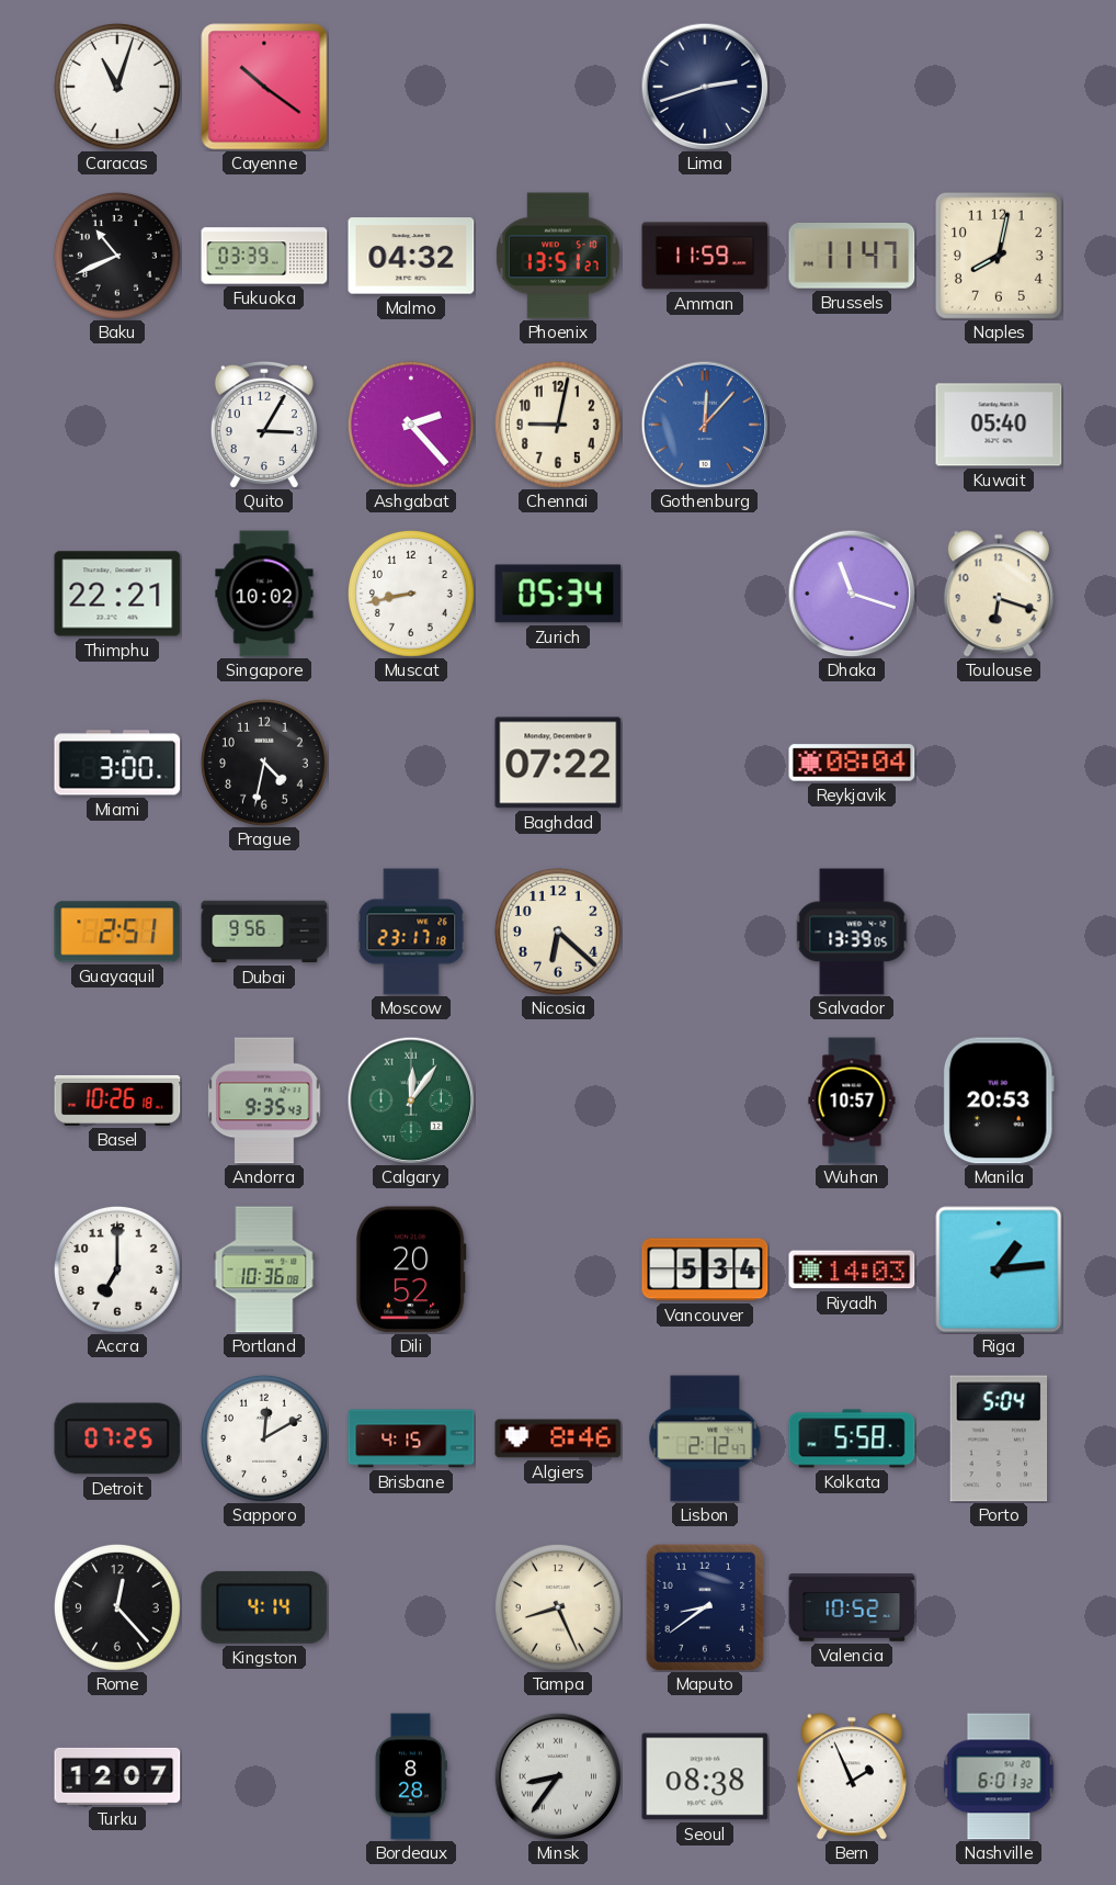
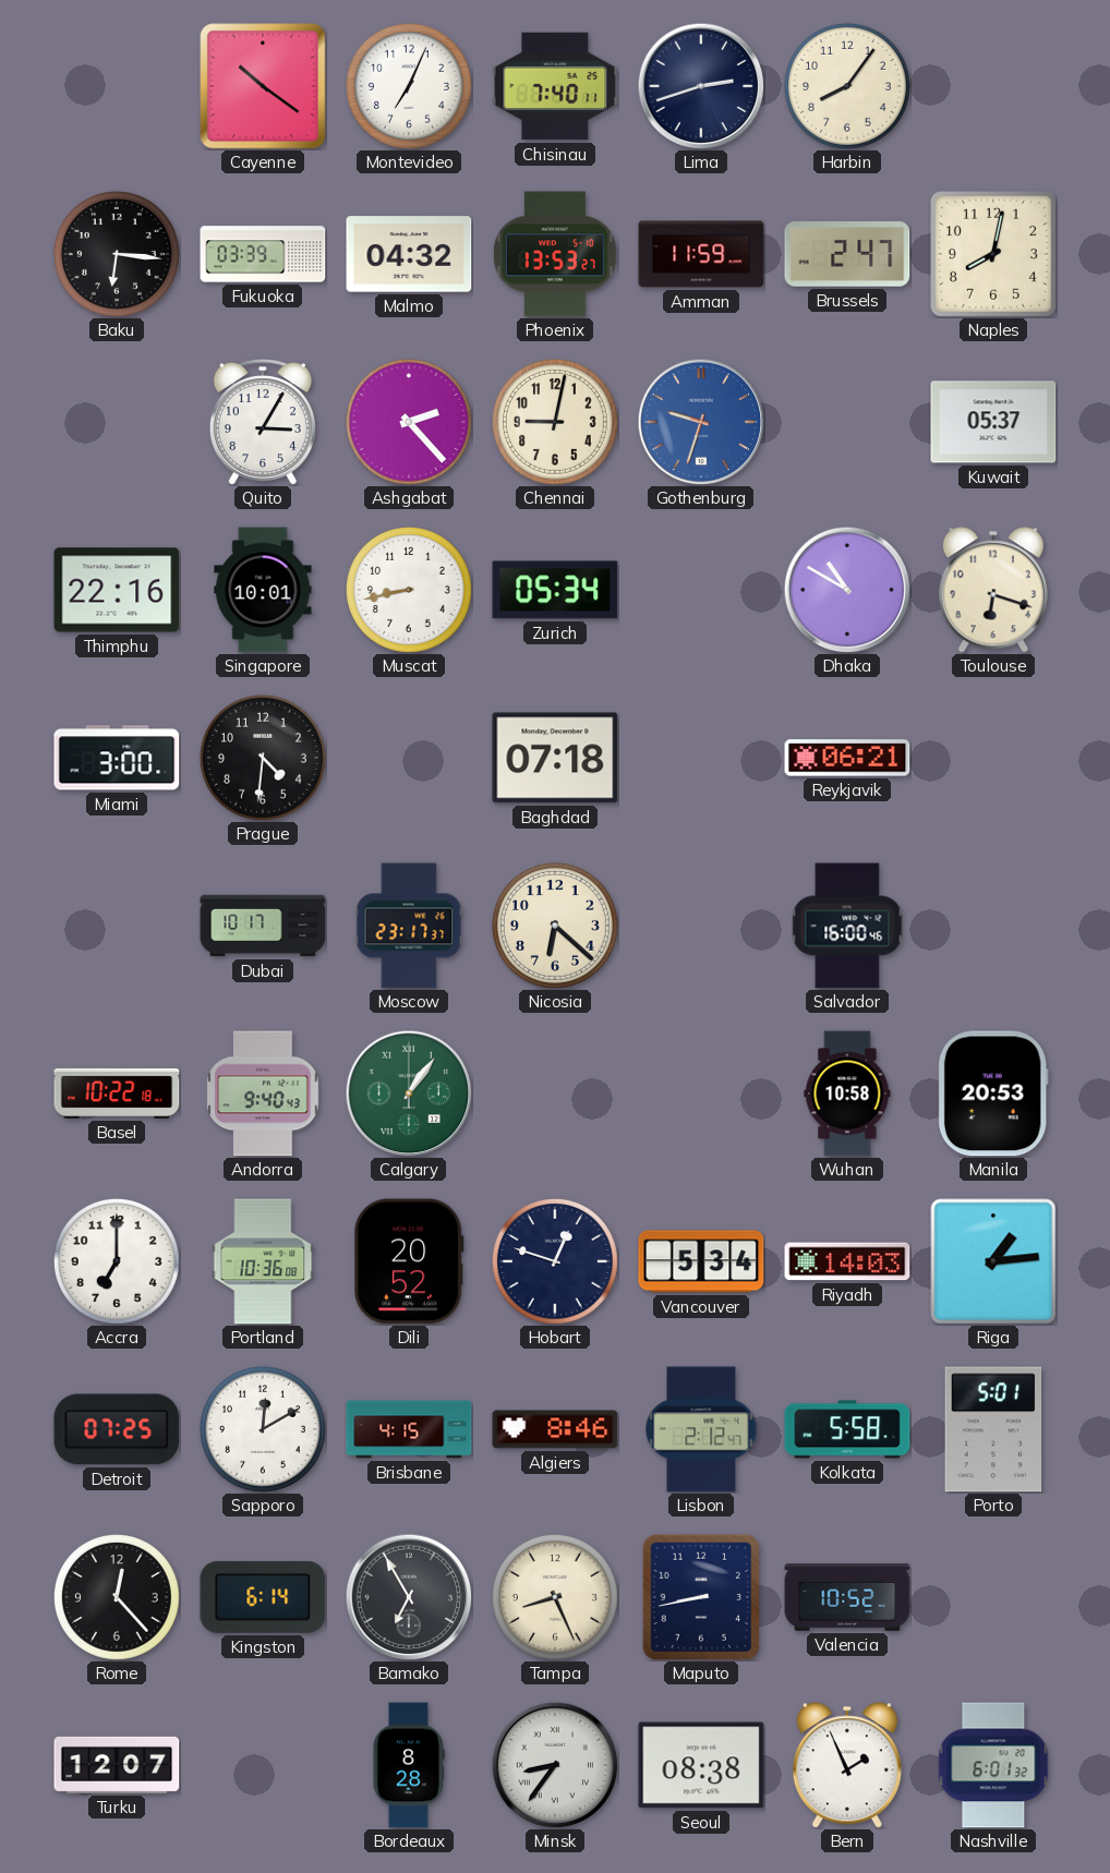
Caracas: 11:03 -> none (117, 87)
Montevideo: none -> 7:04 (409, 86)
Chisinau: none -> 7:40 (555, 86)
Harbin: none -> 8:06 (847, 86)
Baku: 10:41 -> 6:16 (117, 254)
Phoenix: 13:51 -> 13:53 (555, 254)
Brussels: 11:47 -> 2:47 (847, 254)
Gothenburg: 12:07 -> 9:33 (701, 422)
Kuwait: 05:40 -> 05:37 (993, 422)
Thimphu: 22:21 -> 22:16 (117, 590)
Singapore: 10:02 -> 10:01 (263, 590)
Dhaka: 11:18 -> 10:50 (847, 590)
Prague: 4:32 -> 4:31 (263, 758)
Baghdad: 07:22 -> 07:18 (555, 758)
Reykjavik: 08:04 -> 06:21 (847, 758)
Guayaquil: 2:51 -> none (117, 932)
Dubai: 9:56 -> 10:17 (263, 926)
Moscow: 23:17:18 -> 23:17:37 (409, 926)
Salvador: 13:39 -> 16:00 (847, 926)
Basel: 10:26 -> 10:22 (117, 1093)
Andorra: 9:35 -> 9:40 (263, 1093)
Calgary: 12:06 -> 1:06 (409, 1093)
Wuhan: 10:57 -> 10:58 (847, 1093)
Hobart: none -> 12:48 (555, 1261)
Porto: 5:04 -> 5:01 (993, 1429)
Kingston: 4:14 -> 6:14 (263, 1597)
Bamako: none -> 6:55 (409, 1597)
Maputo: 8:39 -> 8:43 (701, 1597)
